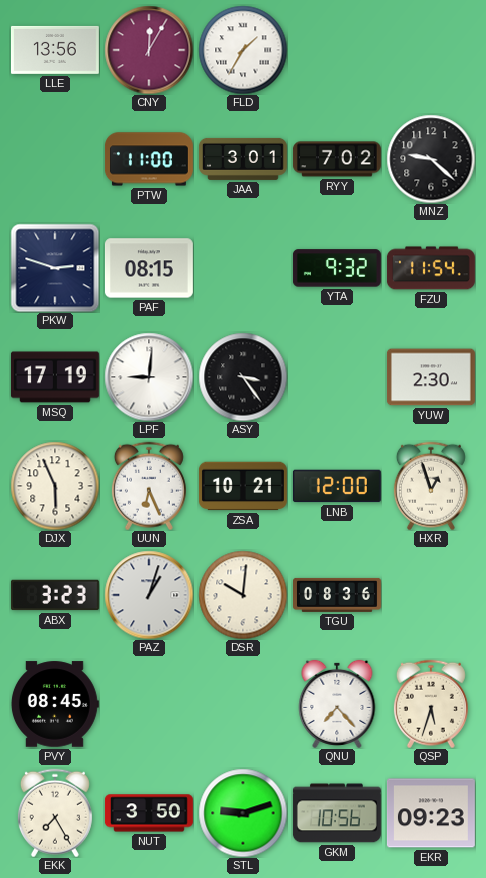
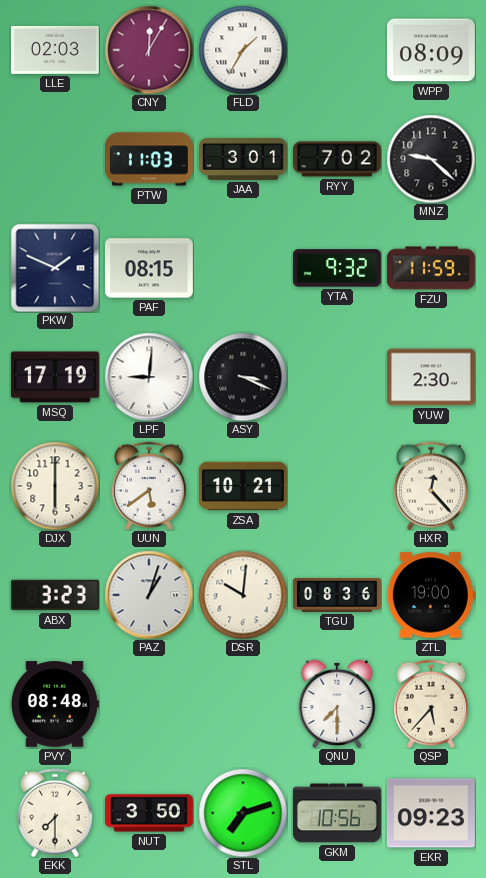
LLE: 13:56 -> 02:03 (55, 50)
WPP: none -> 08:09 (431, 50)
PTW: 11:00 -> 11:03 (149, 159)
PKW: 2:48 -> 1:49 (55, 268)
FZU: 11:54 -> 11:59 (431, 268)
ASY: 3:24 -> 3:19 (243, 377)
DJX: 5:56 -> 6:00 (55, 486)
UUN: 6:26 -> 5:39 (149, 486)
LNB: 12:00 -> none (337, 486)
HXR: 12:57 -> 12:23 (431, 486)
ZTL: none -> 19:00 (431, 595)
PVY: 08:45 -> 08:48 (55, 704)
QNU: 7:23 -> 7:30 (337, 704)
QSP: 5:33 -> 5:37 (431, 704)
EKK: 7:25 -> 7:30 (55, 813)
STL: 9:12 -> 7:12 (243, 813)
